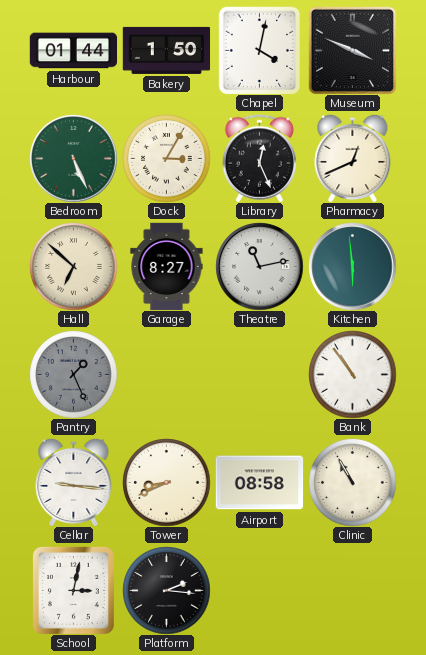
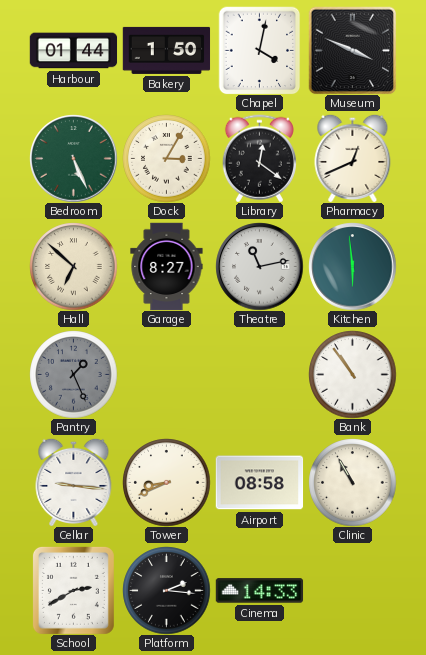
Library: 12:26 -> 12:21 (259, 158)
School: 3:02 -> 2:40 (73, 590)
Cinema: none -> 14:33 (259, 591)
